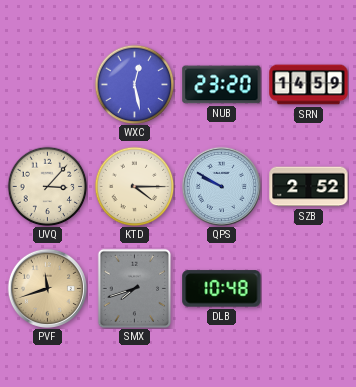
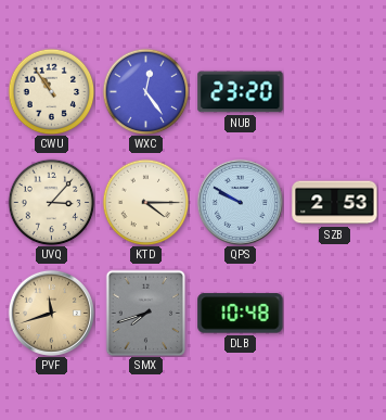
CWU: none -> 10:54 (51, 91)
WXC: 12:28 -> 12:24 (145, 91)
SRN: 14:59 -> none (309, 85)
SZB: 2:52 -> 2:53 (335, 203)
